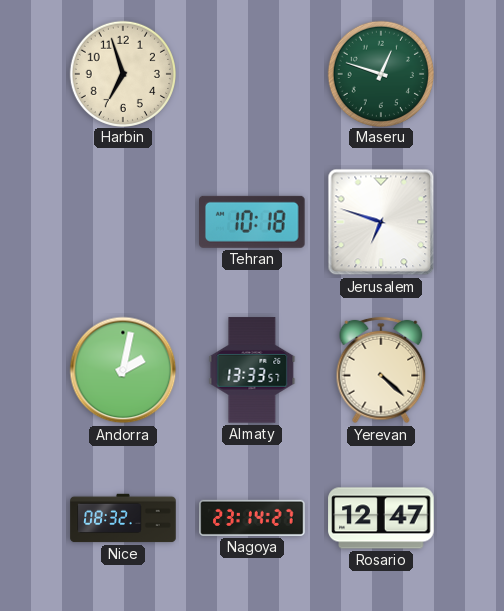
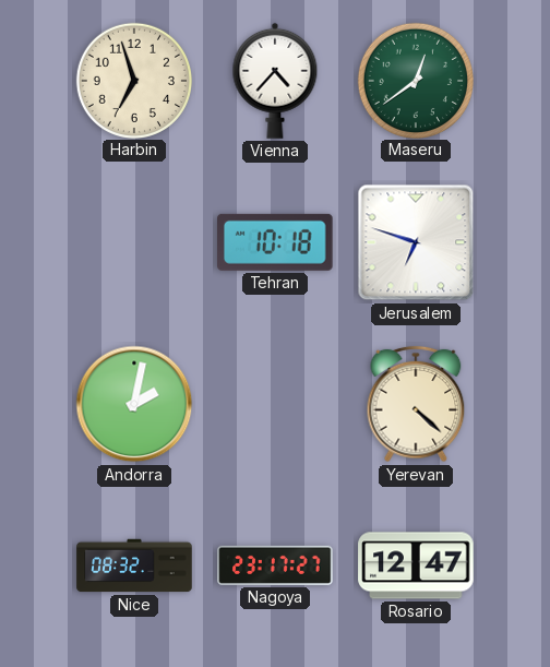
Vienna: none -> 4:37 (275, 81)
Maseru: 12:48 -> 12:39 (415, 80)
Almaty: 13:33 -> none (252, 370)
Nagoya: 23:14 -> 23:17 (275, 565)
